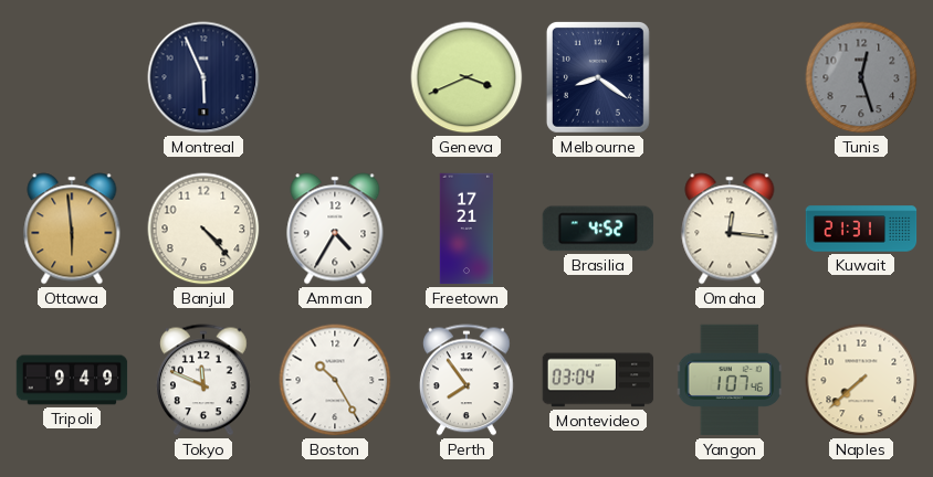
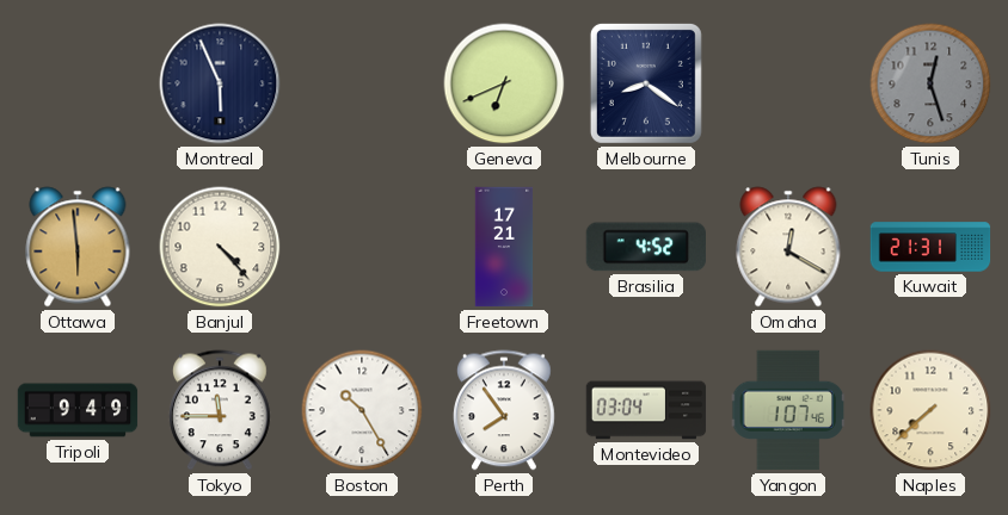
Geneva: 3:41 -> 6:41 (504, 83)
Amman: 4:35 -> none (335, 229)
Omaha: 12:16 -> 12:20 (788, 247)
Tokyo: 11:49 -> 11:45 (220, 410)
